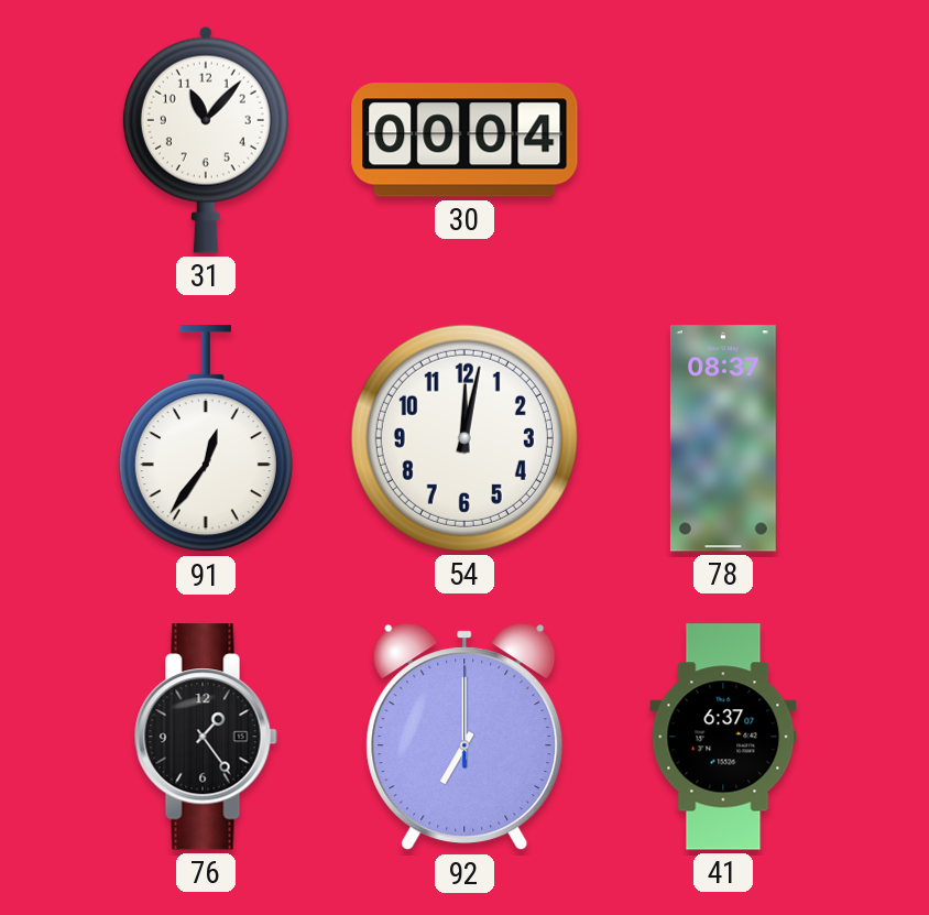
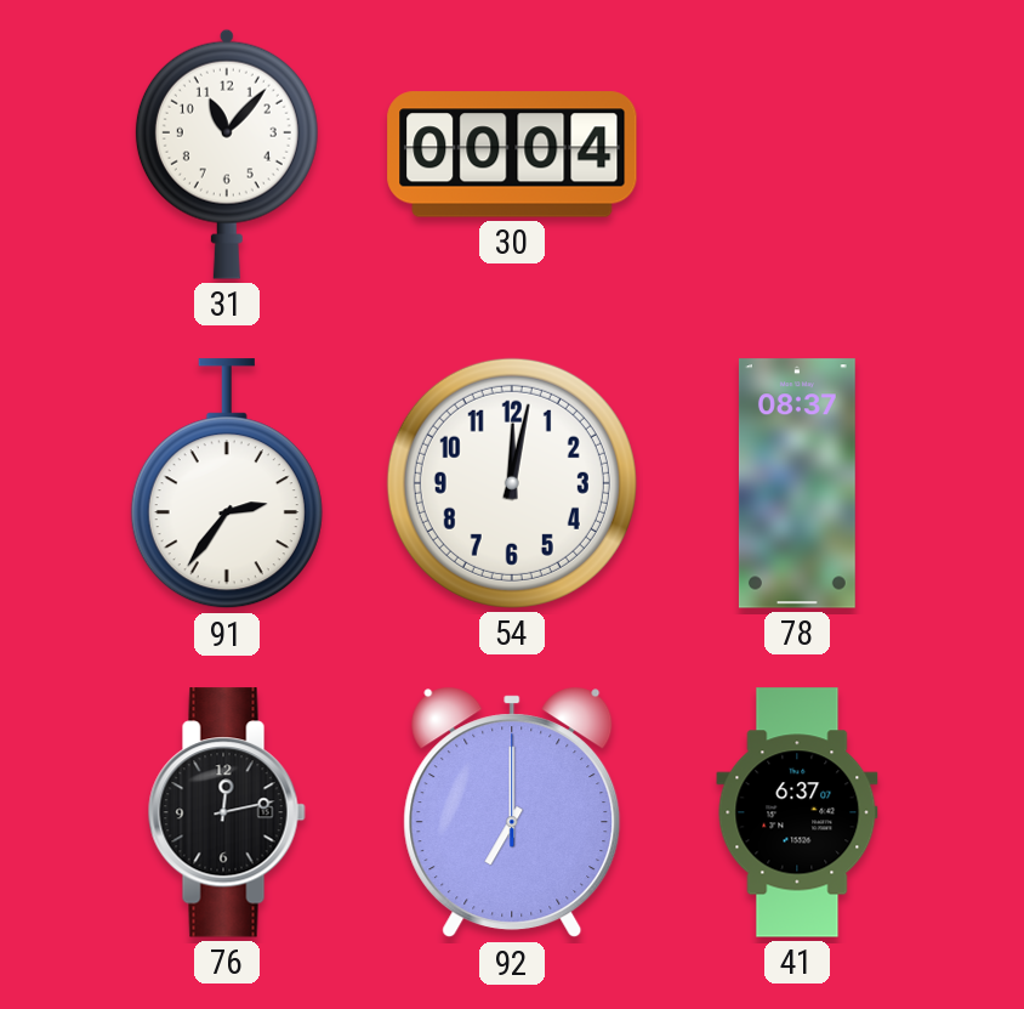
91: 12:36 -> 2:36 (227, 484)
76: 1:24 -> 12:13 (227, 812)
